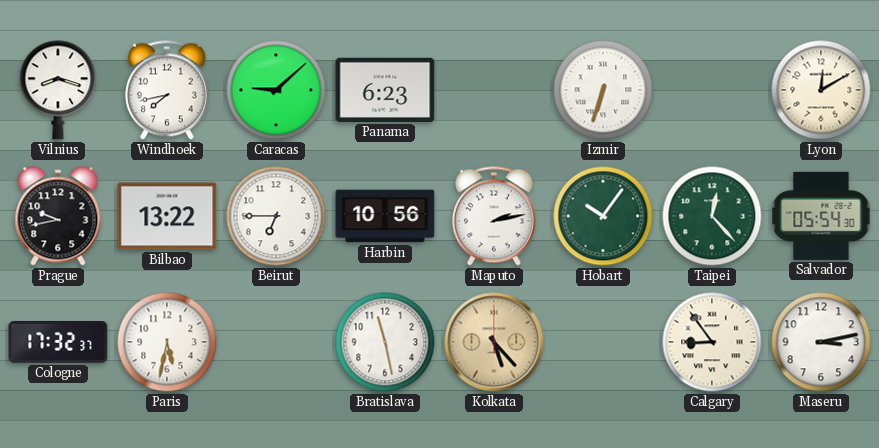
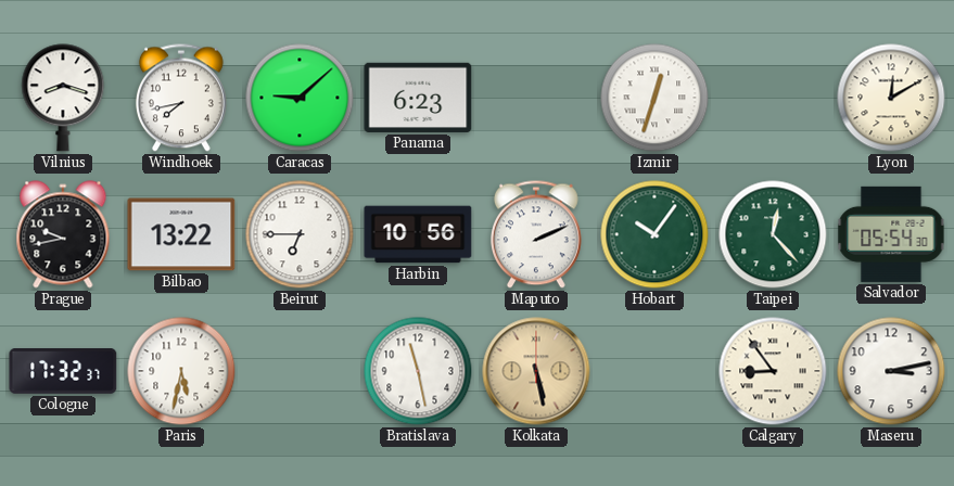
Izmir: 6:33 -> 12:33 (654, 98)
Maputo: 2:13 -> 2:11 (536, 234)
Kolkata: 5:23 -> 5:28 (536, 371)
